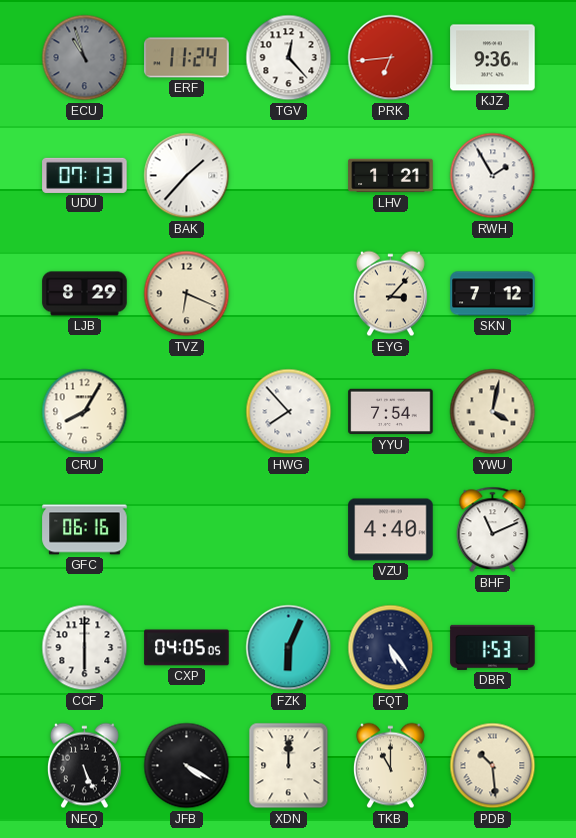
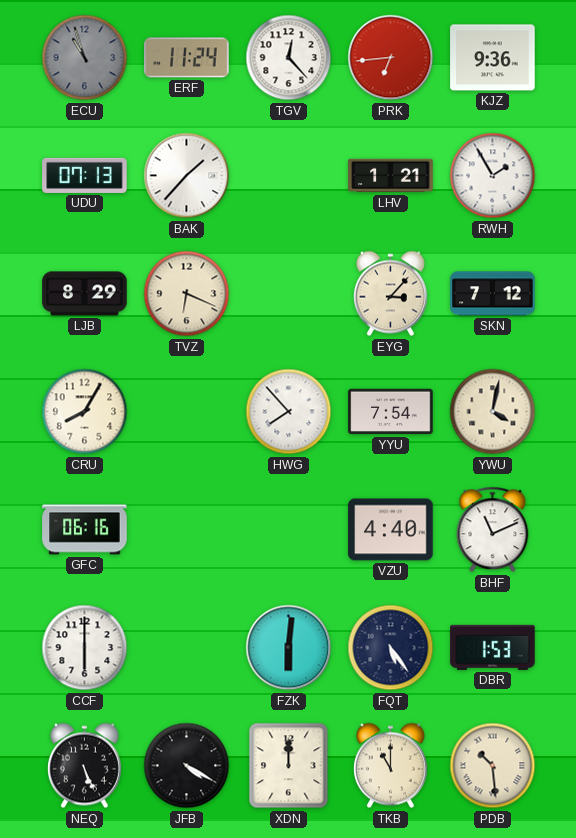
CXP: 04:05 -> none (187, 648)
FZK: 6:04 -> 6:01 (289, 648)
